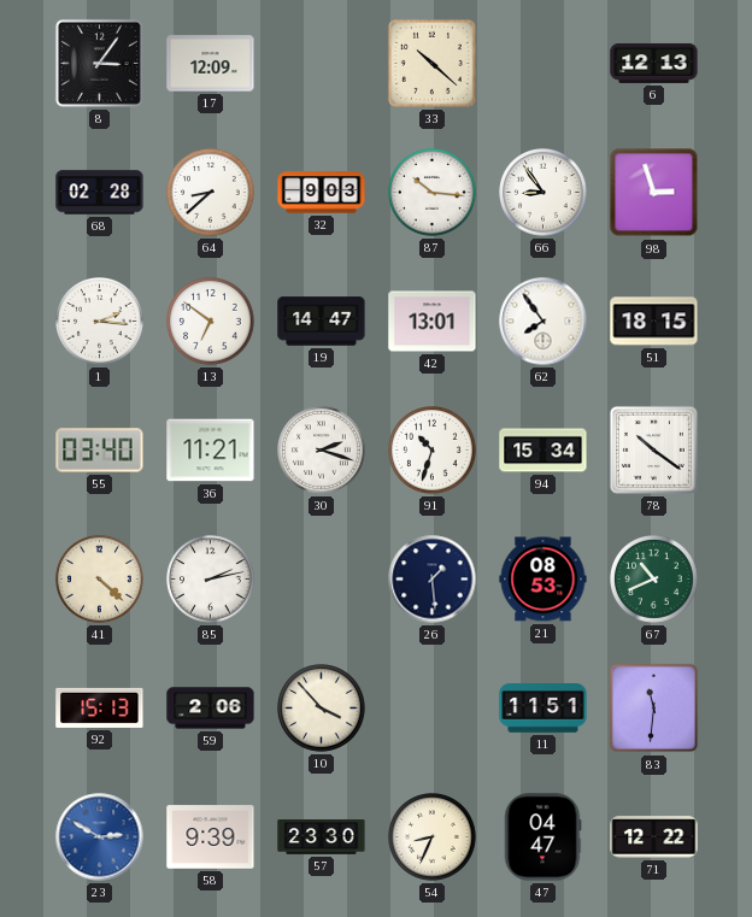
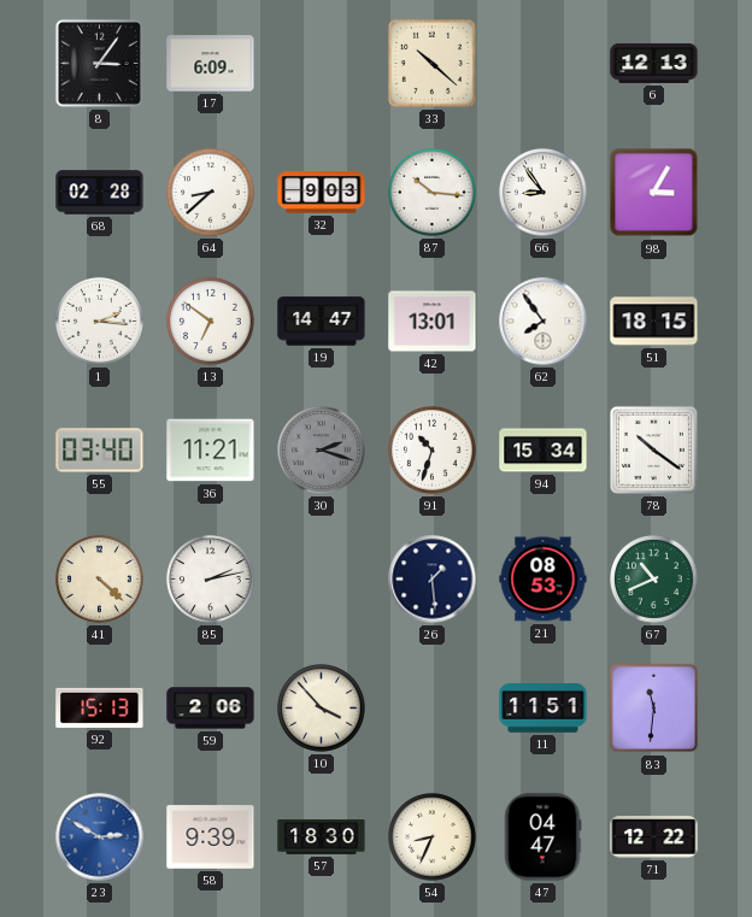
17: 12:09 -> 6:09 (211, 64)
98: 2:57 -> 3:05 (654, 193)
30 dial: white -> grey (322, 451)
57: 23:30 -> 18:30 (322, 837)
